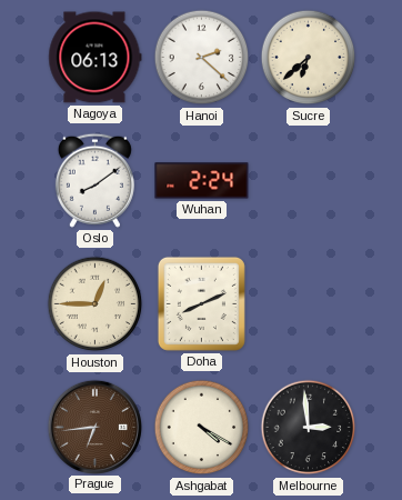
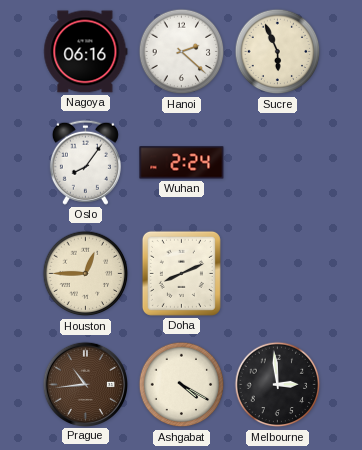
Nagoya: 06:13 -> 06:16 (86, 52)
Sucre: 6:38 -> 5:56 (278, 52)
Oslo: 8:09 -> 8:06 (85, 162)
Prague: 6:44 -> 10:44 (85, 384)
